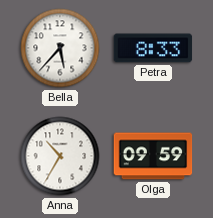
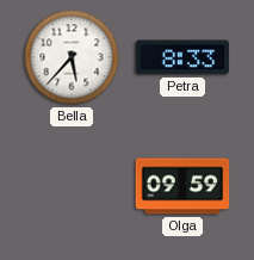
Anna: 10:35 -> none (60, 156)
